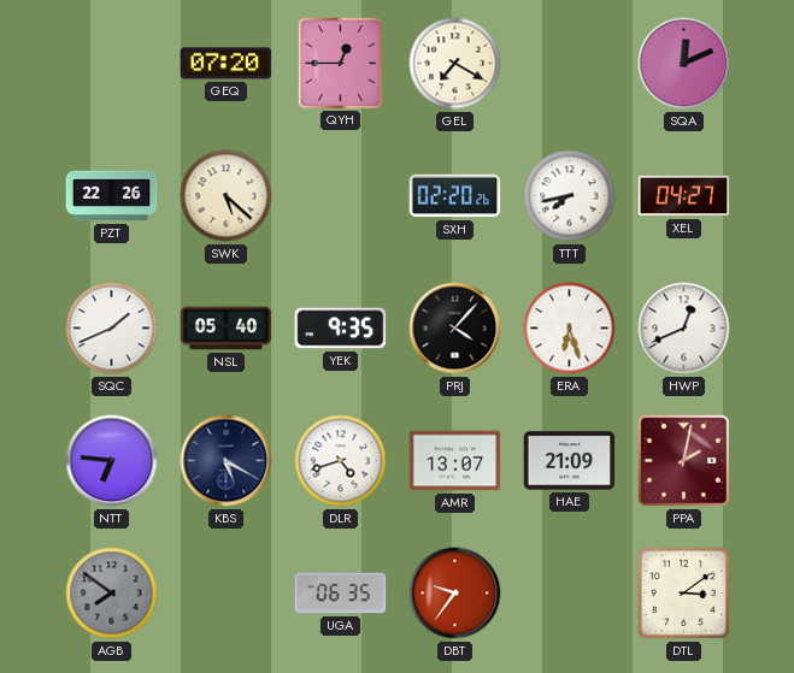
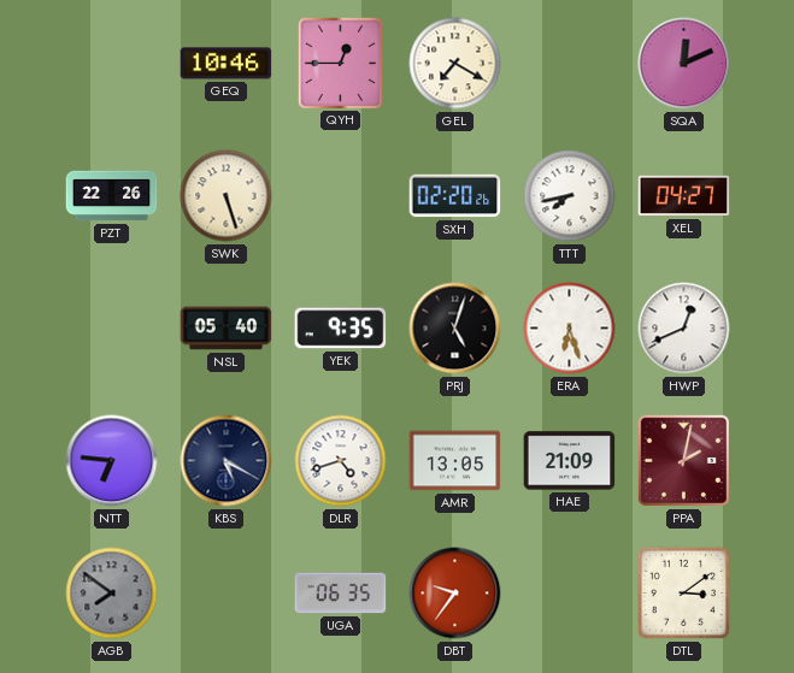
GEQ: 07:20 -> 10:46 (227, 64)
SWK: 5:22 -> 5:27 (227, 196)
SQC: 1:41 -> none (112, 329)
PRJ: 4:07 -> 5:03 (455, 329)
AMR: 13:07 -> 13:05 (455, 461)
